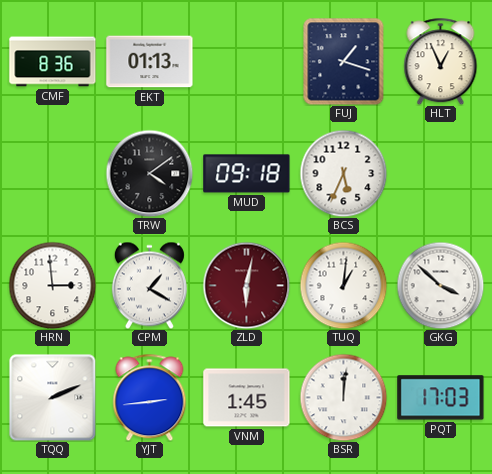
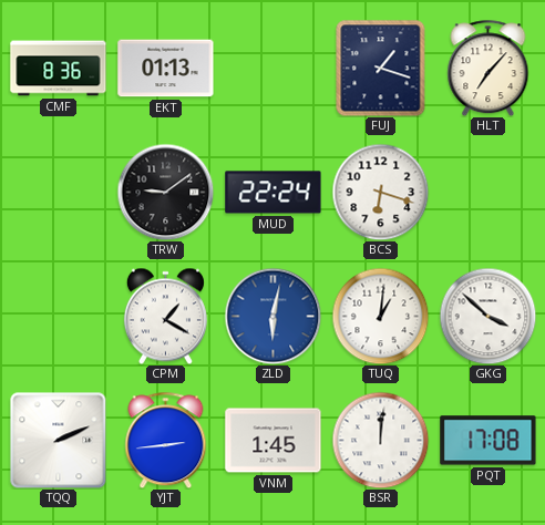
HLT: 12:56 -> 7:07 (489, 68)
TRW: 4:09 -> 9:09 (165, 192)
MUD: 09:18 -> 22:24 (274, 193)
BCS: 5:34 -> 6:18 (380, 192)
HRN: 2:59 -> none (52, 285)
ZLD dial: burgundy -> blue (272, 316)
PQT: 17:03 -> 17:08 (489, 441)
